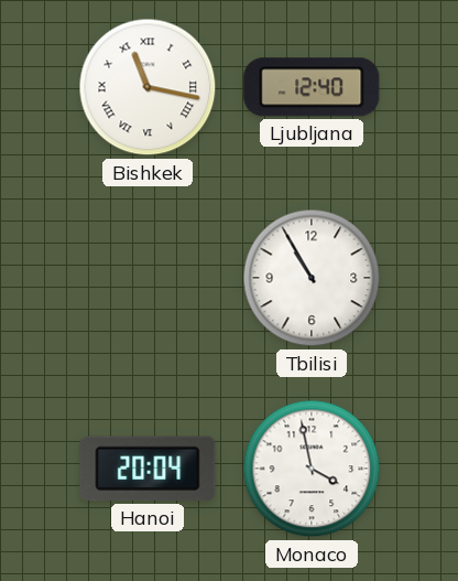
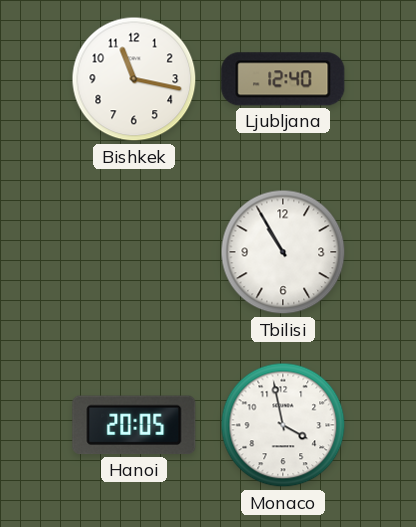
Bishkek numerals: Roman -> Arabic (134, 79)
Hanoi: 20:04 -> 20:05 (134, 425)
